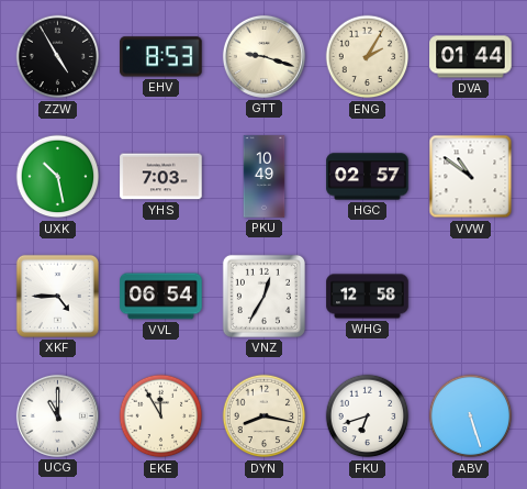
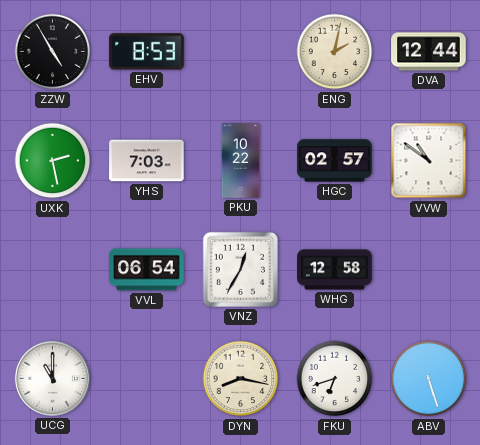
GTT: 9:18 -> none (263, 56)
ENG: 2:05 -> 2:02 (335, 52)
DVA: 01:44 -> 12:44 (429, 52)
UXK: 10:28 -> 2:28 (53, 161)
PKU: 10:49 -> 10:22 (241, 161)
XKF: 4:45 -> none (57, 296)
EKE: 11:55 -> none (161, 416)
